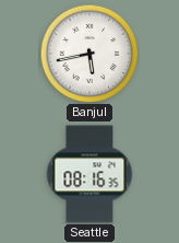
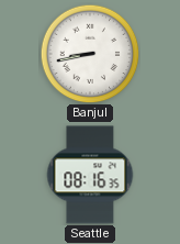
Banjul: 5:43 -> 8:43 (90, 54)
